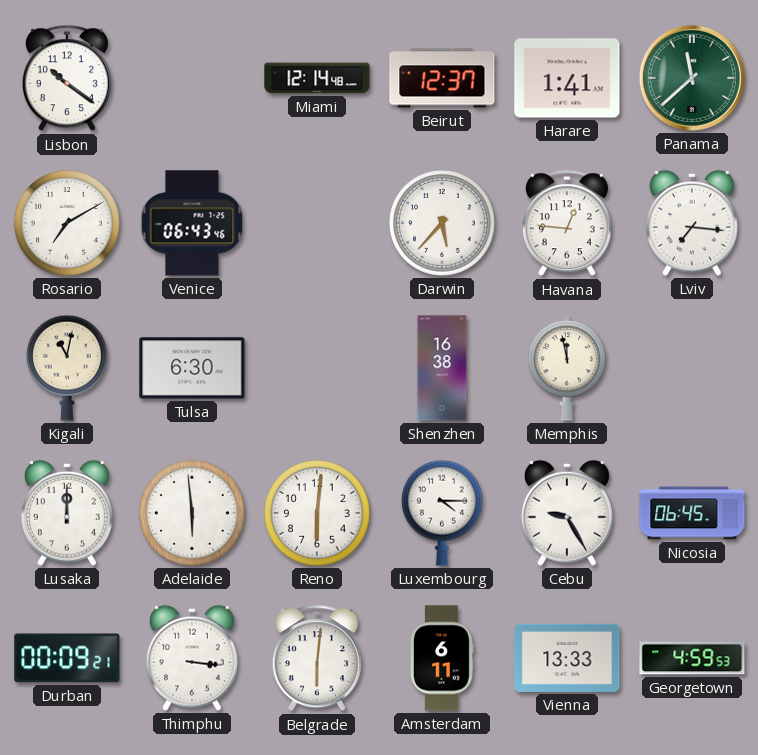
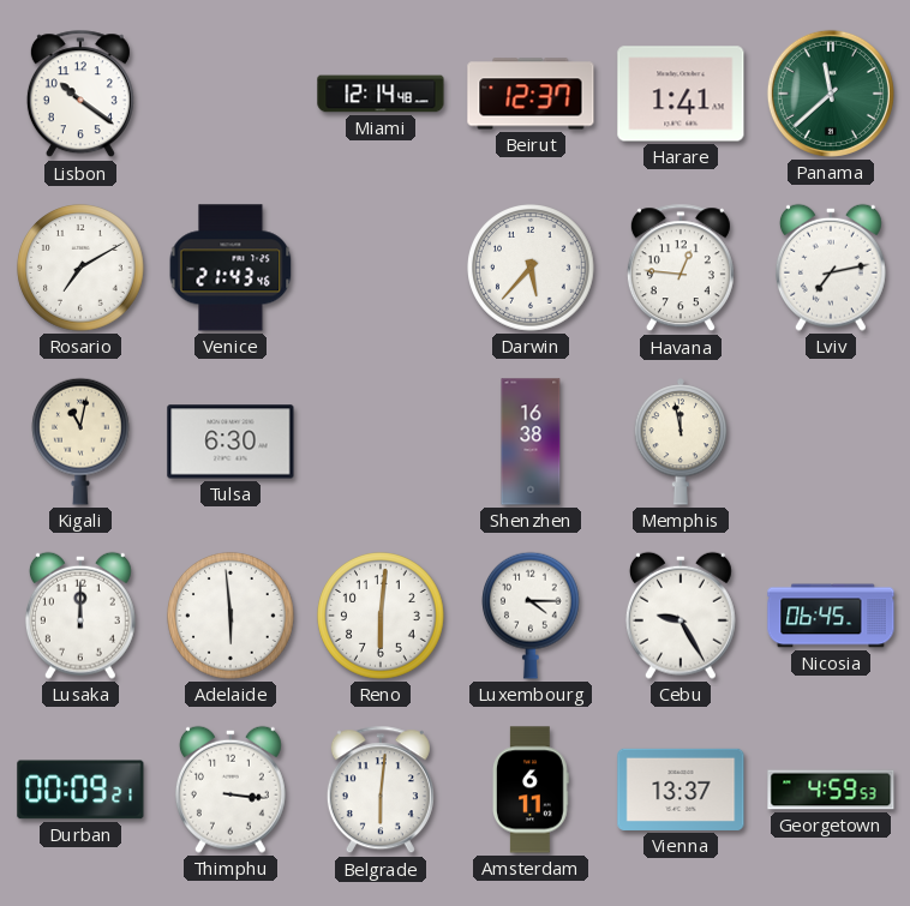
Venice: 06:43 -> 21:43 (231, 268)
Lviv: 7:16 -> 7:13 (831, 268)
Vienna: 13:33 -> 13:37 (681, 790)
